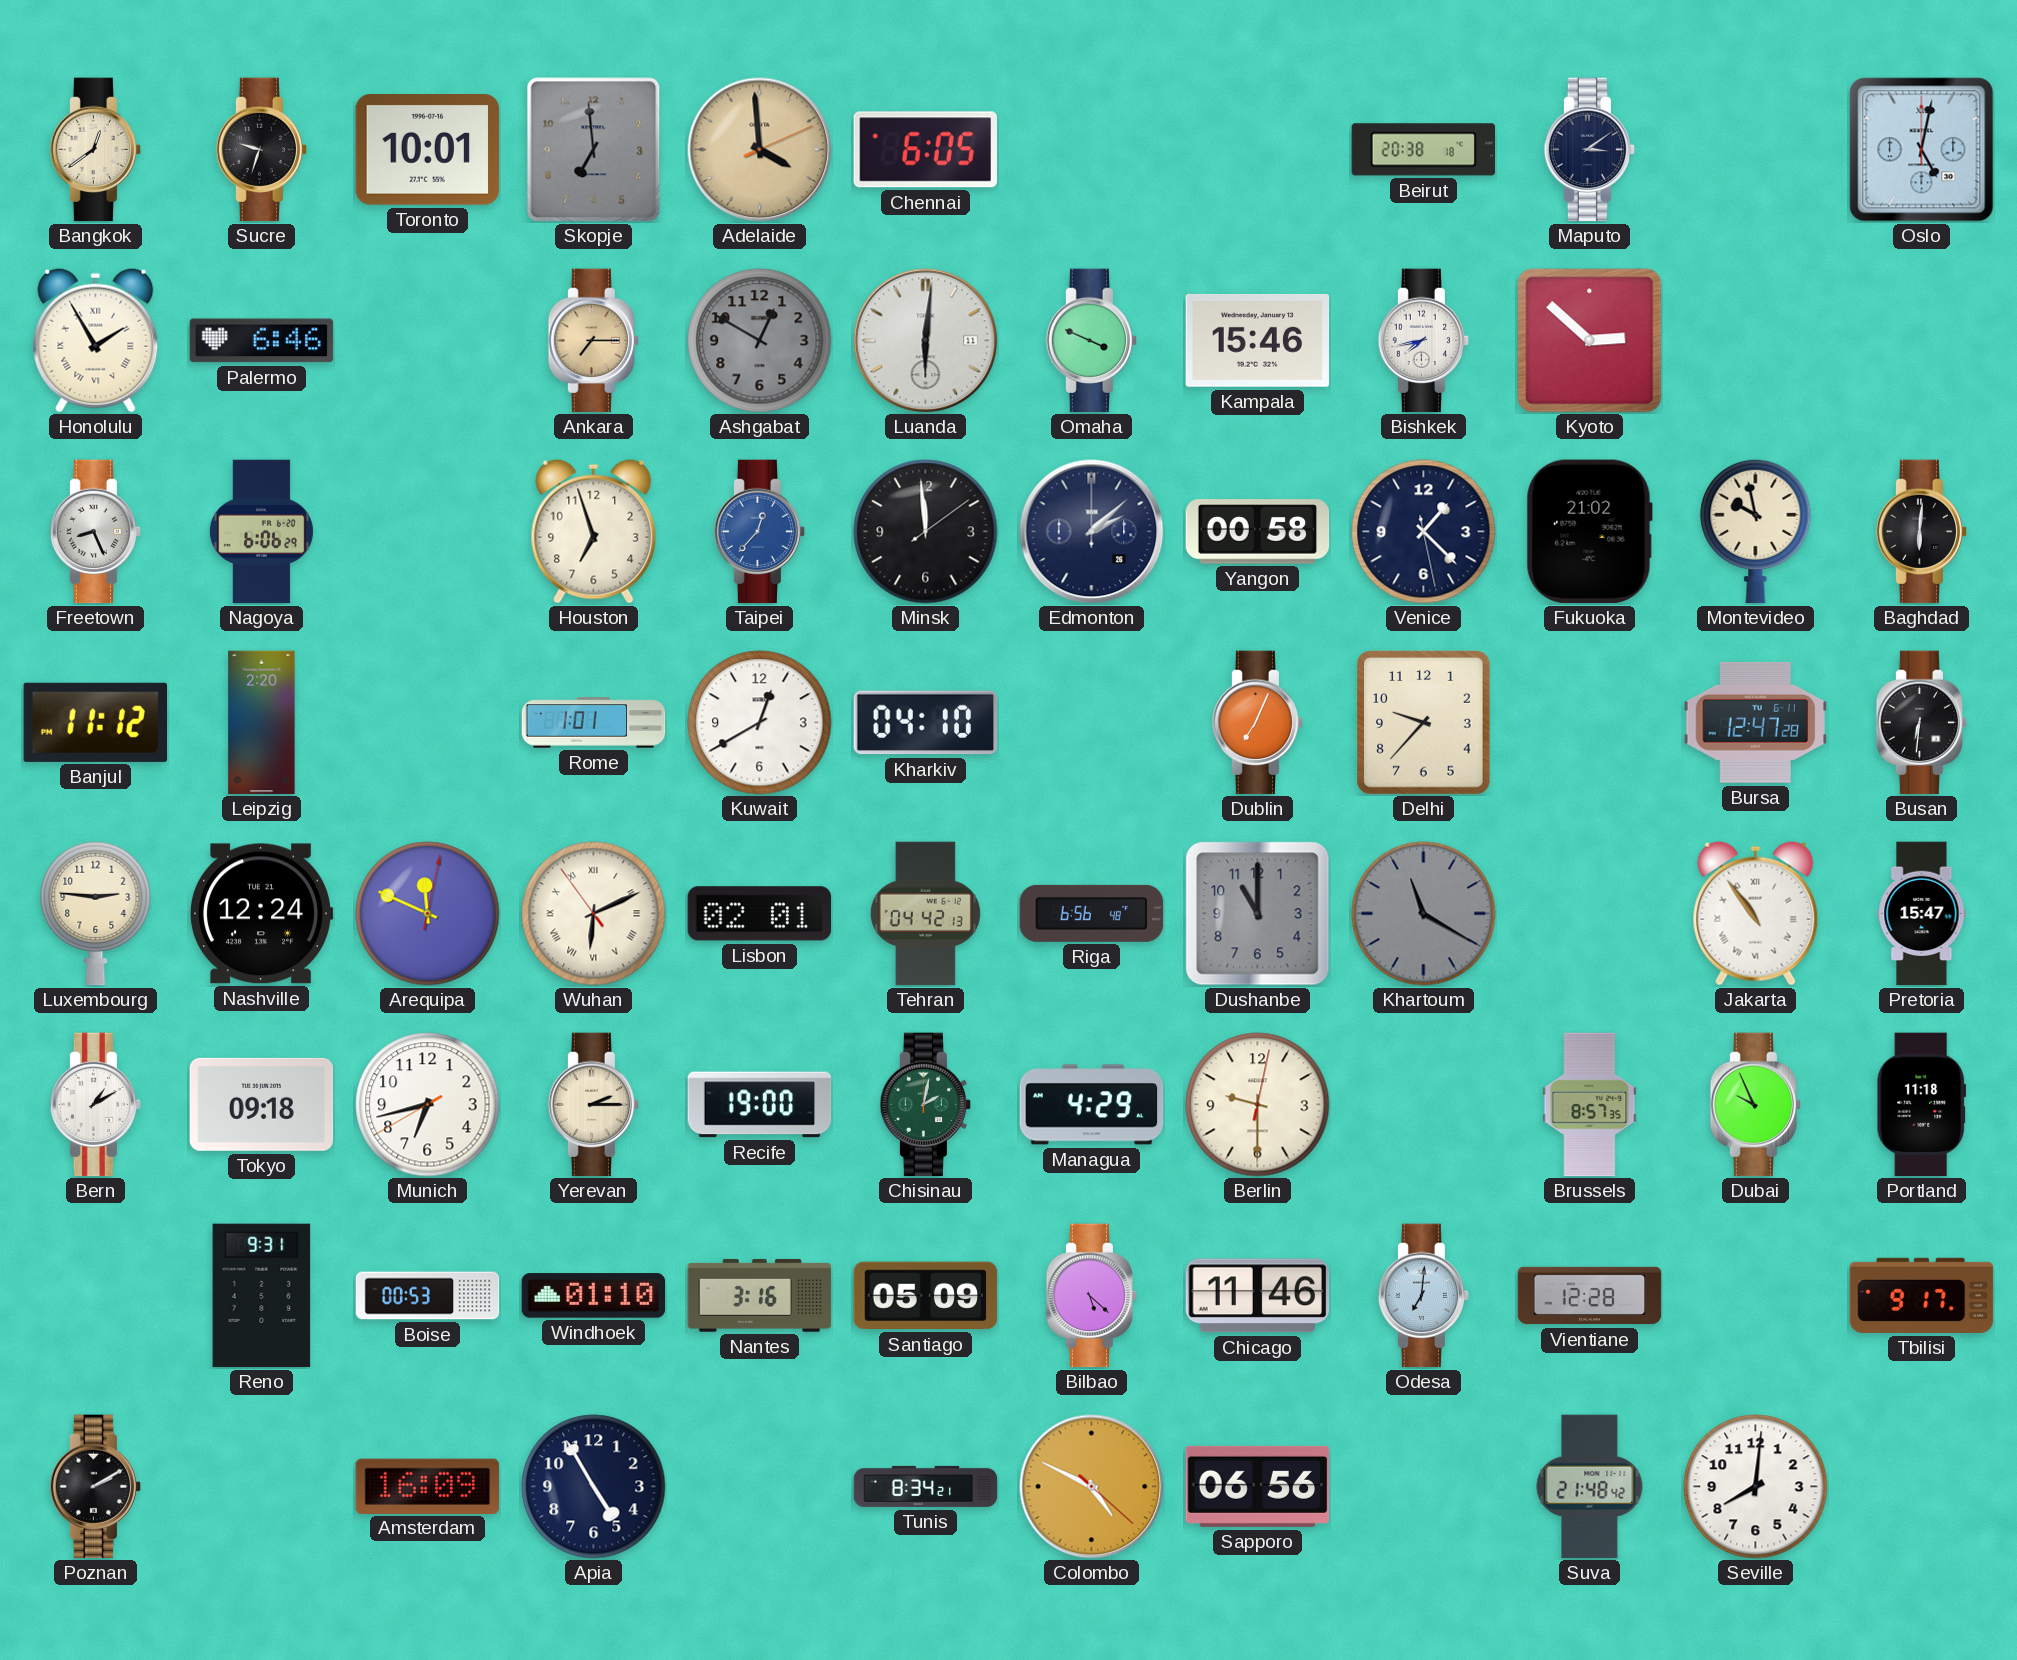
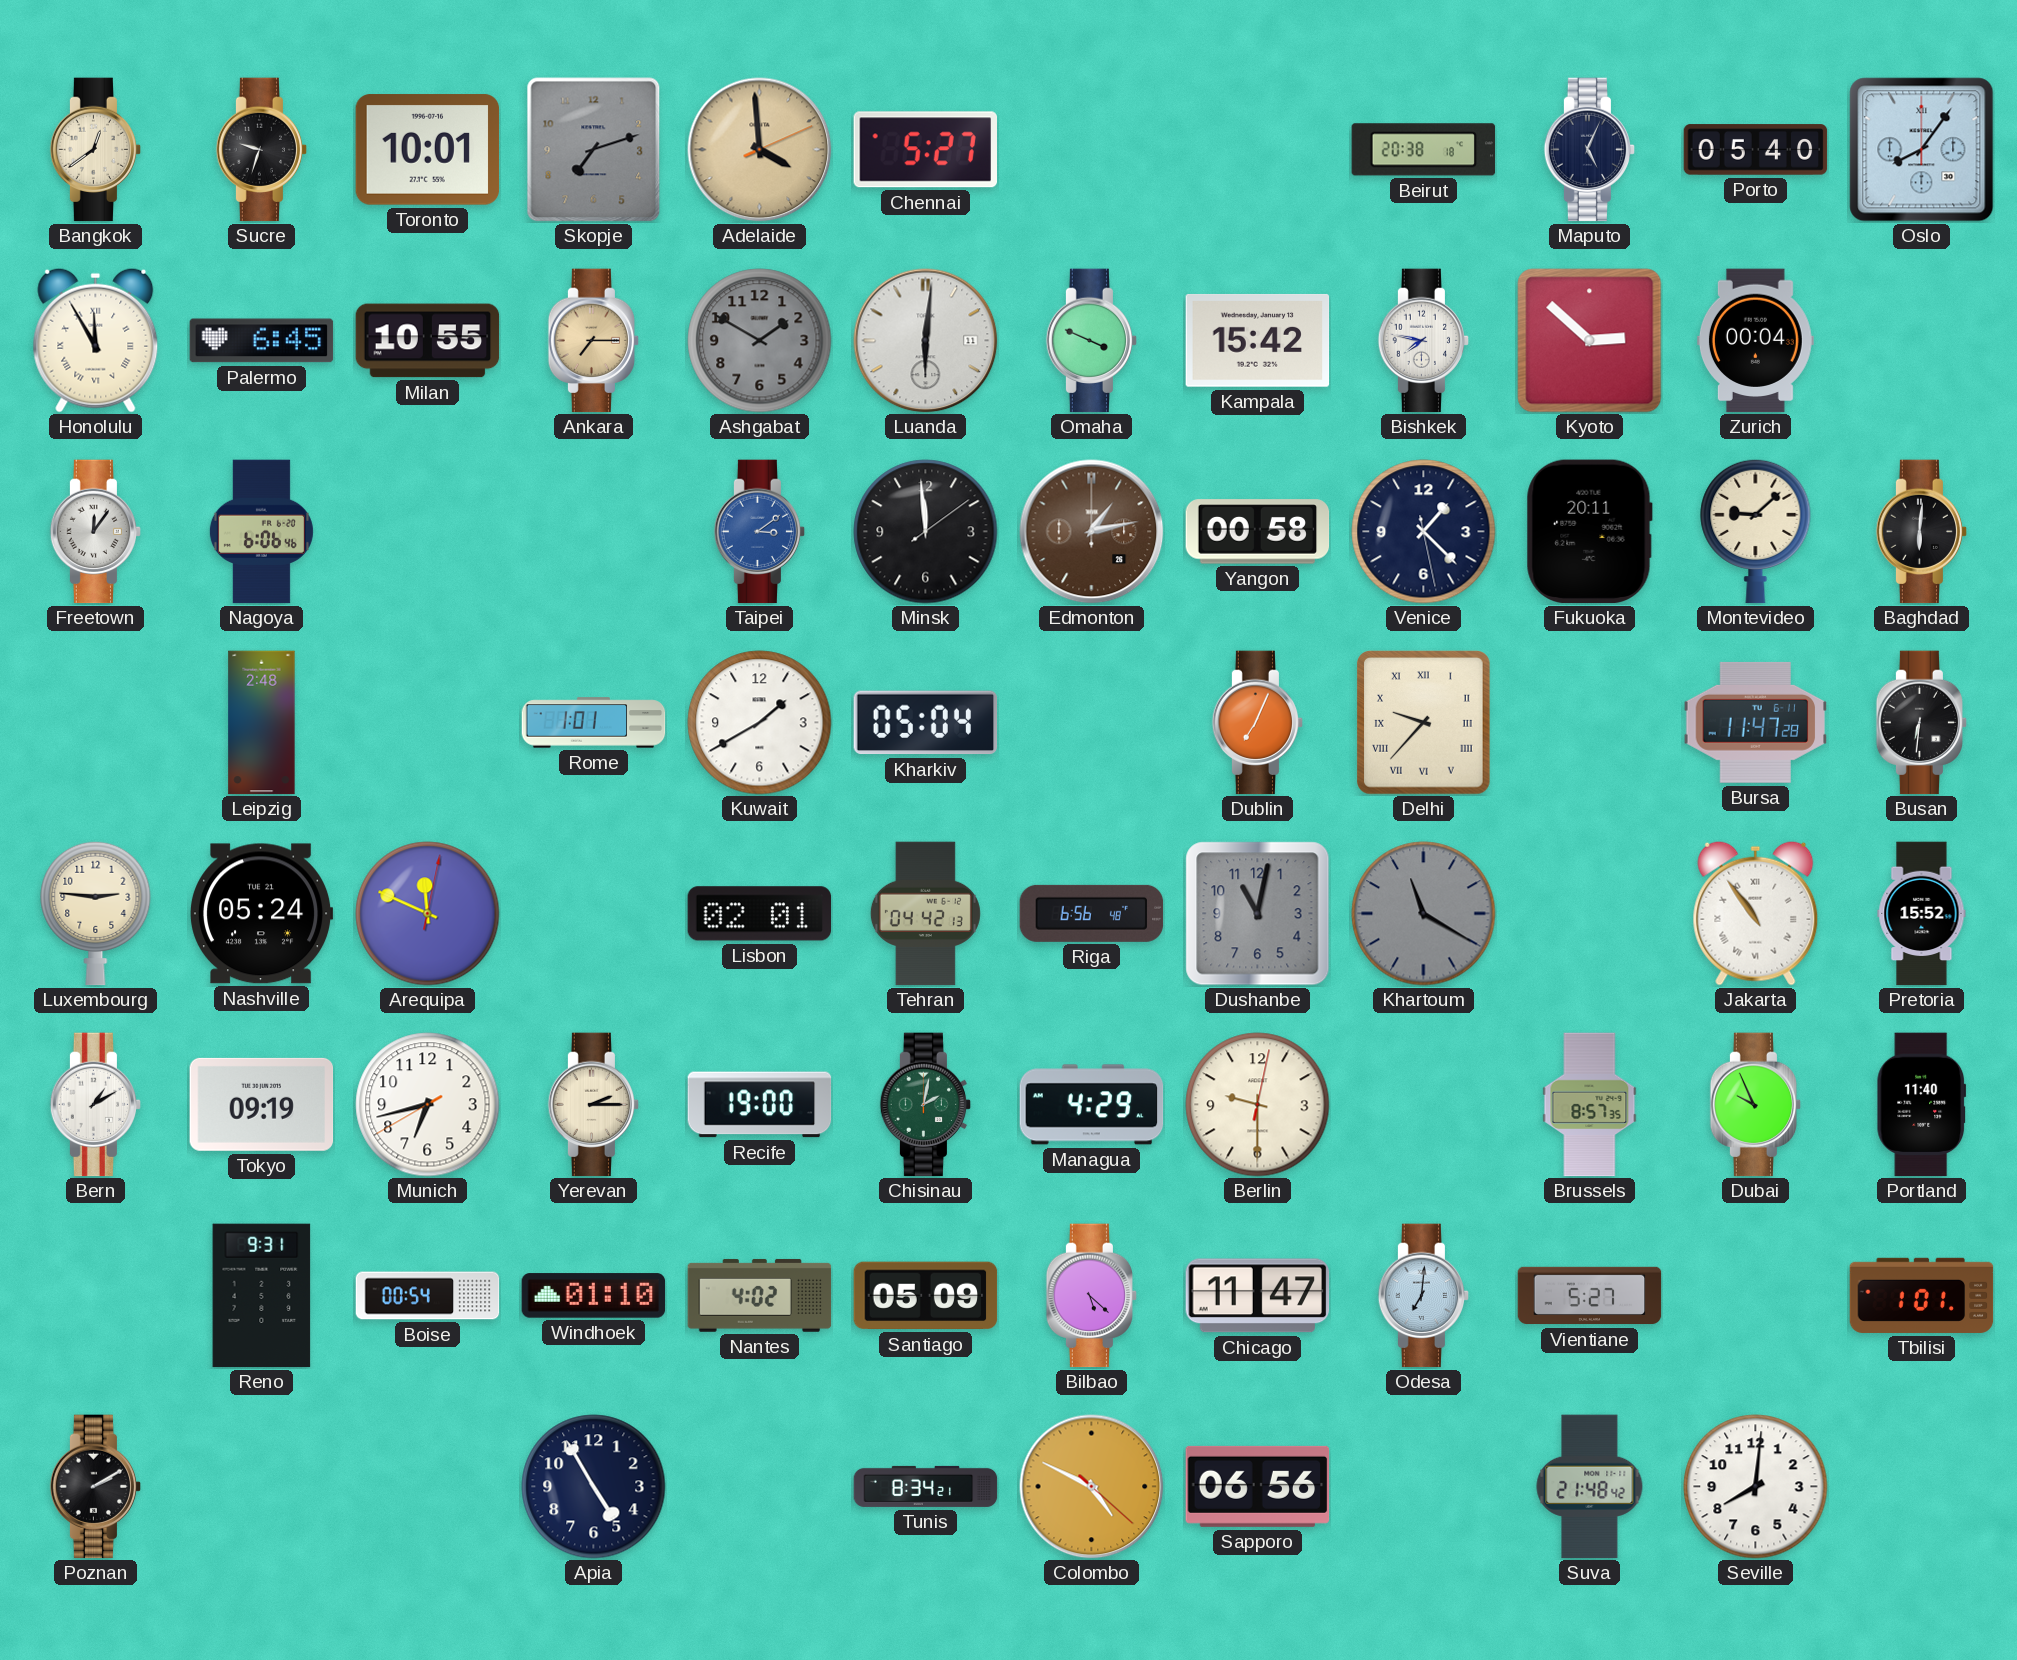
Skopje: 6:59 -> 7:12 (594, 150)
Chennai: 6:05 -> 5:27 (925, 150)
Maputo: 3:09 -> 5:04 (1590, 150)
Porto: none -> 05:40 (1756, 150)
Oslo: 5:02 -> 8:06 (1922, 150)
Honolulu: 1:55 -> 11:55 (96, 340)
Palermo: 6:46 -> 6:45 (262, 341)
Milan: none -> 10:55 (428, 341)
Ashgabat: 12:50 -> 1:50 (760, 341)
Kampala: 15:46 -> 15:42 (1258, 341)
Bishkek: 7:43 -> 7:47 (1424, 341)
Zurich: none -> 00:04 (1755, 341)
Freetown: 8:26 -> 12:06 (96, 532)
Nagoya: 6:06:29 -> 6:06:46 (261, 532)
Houston: 6:57 -> none (594, 531)
Taipei: 12:37 -> 3:09 (760, 532)
Edmonton: 2:08 -> 1:13 (1092, 532)
Edmonton dial: navy -> brown (1092, 532)
Fukuoka: 21:02 -> 20:11 (1589, 532)
Montevideo: 9:58 -> 9:08 (1756, 531)
Banjul: 11:12 -> none (95, 722)
Leipzig: 2:20 -> 2:48 (262, 723)
Kuwait: 12:40 -> 1:40 (760, 723)
Kharkiv: 04:10 -> 05:04 (926, 723)
Delhi numerals: Arabic -> Roman (1424, 723)
Bursa: 12:47 -> 11:47 (1756, 722)
Nashville: 12:24 -> 05:24 (261, 914)
Wuhan: 6:10 -> none (594, 914)
Dushanbe: 11:00 -> 11:02 (1258, 914)
Pretoria: 15:47 -> 15:52 (1922, 914)
Tokyo: 09:18 -> 09:19 (262, 1104)
Portland: 11:18 -> 11:40 (1922, 1105)
Boise: 00:53 -> 00:54 (428, 1296)
Nantes: 3:16 -> 4:02 (760, 1295)
Chicago: 11:46 -> 11:47 (1258, 1296)
Vientiane: 12:28 -> 5:27 (1590, 1296)
Tbilisi: 9:17 -> 1:01 (1922, 1295)
Amsterdam: 16:09 -> none (428, 1486)
